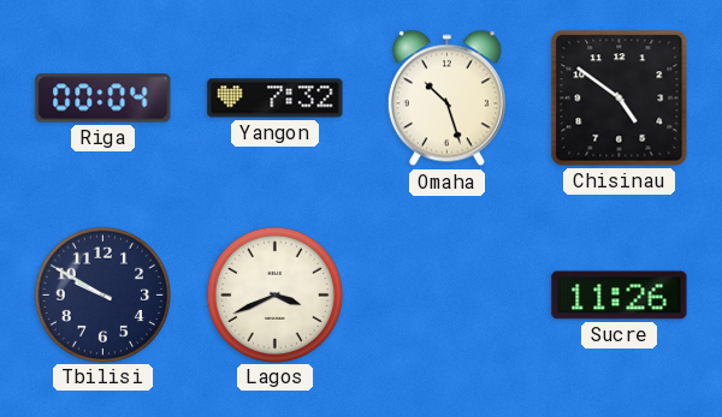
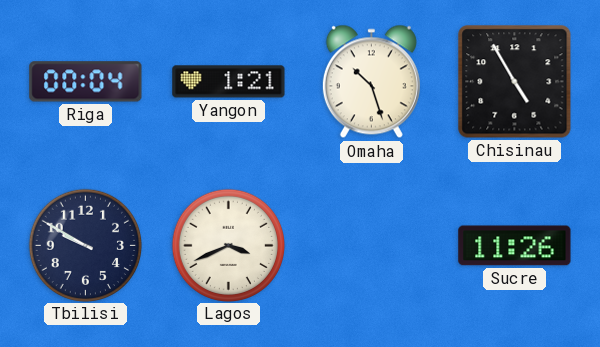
Yangon: 7:32 -> 1:21 (229, 82)
Chisinau: 4:51 -> 4:55 (515, 82)
